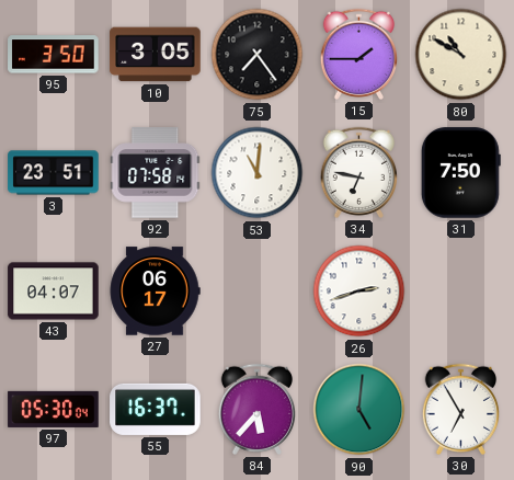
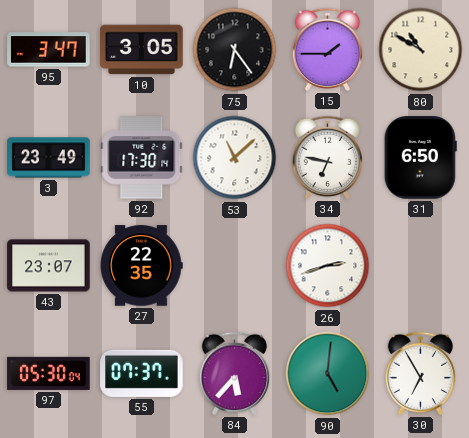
95: 3:50 -> 3:47 (49, 50)
75: 7:24 -> 6:24 (235, 50)
3: 23:51 -> 23:49 (49, 158)
92: 07:58 -> 17:30 (142, 158)
53: 11:01 -> 11:08 (235, 158)
31: 7:50 -> 6:50 (420, 158)
43: 04:07 -> 23:07 (49, 266)
27: 06:17 -> 22:35 (141, 266)
55: 16:37 -> 07:37 (142, 373)
